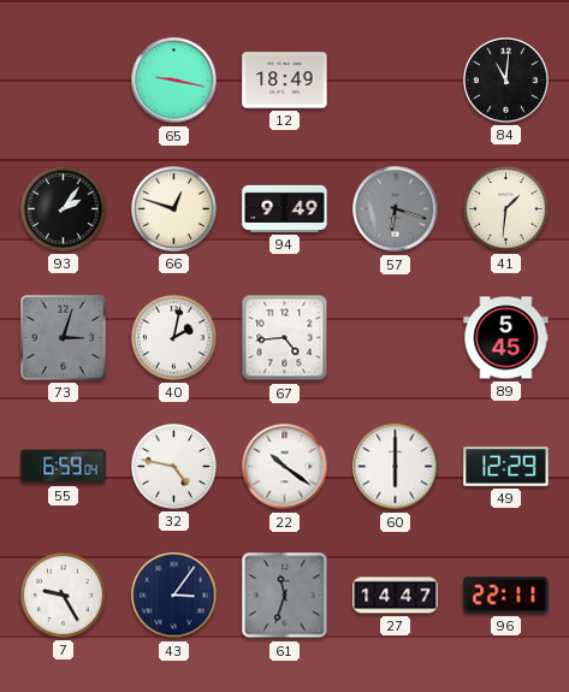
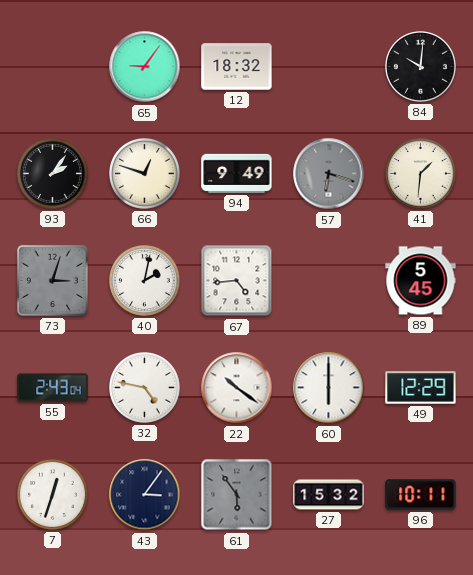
65: 9:17 -> 9:06 (145, 67)
12: 18:49 -> 18:32 (237, 67)
84: 11:01 -> 10:01 (421, 67)
55: 6:59 -> 2:43 (53, 388)
7: 9:25 -> 12:33 (53, 495)
61: 11:33 -> 5:54 (237, 495)
27: 14:47 -> 15:32 (329, 495)
96: 22:11 -> 10:11 (421, 495)
